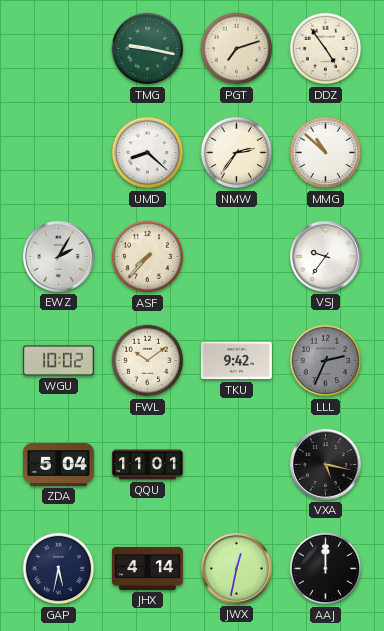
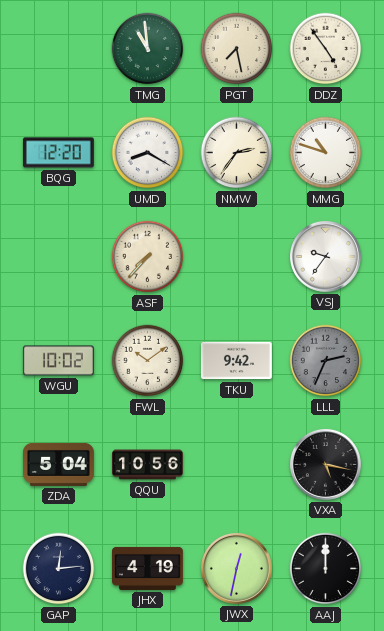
TMG: 9:17 -> 10:59 (148, 49)
PGT: 7:12 -> 7:28 (237, 49)
BQG: none -> 12:20 (58, 153)
UMD: 8:22 -> 8:20 (148, 153)
MMG: 10:52 -> 10:48 (326, 153)
EWZ: 2:05 -> none (58, 256)
QQU: 11:01 -> 10:56 (148, 465)
GAP: 5:32 -> 12:14 (59, 569)
JHX: 4:14 -> 4:19 (148, 568)
